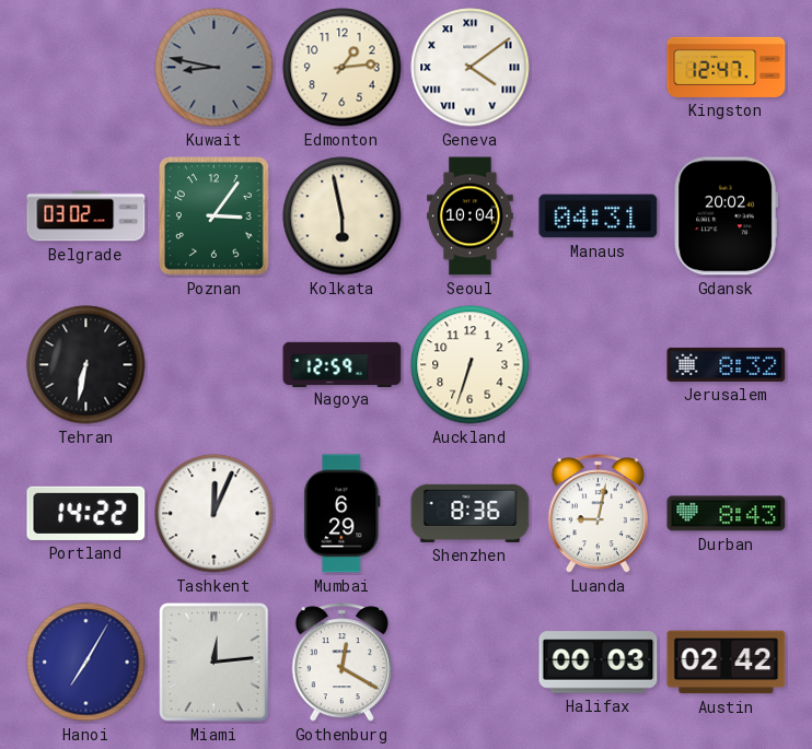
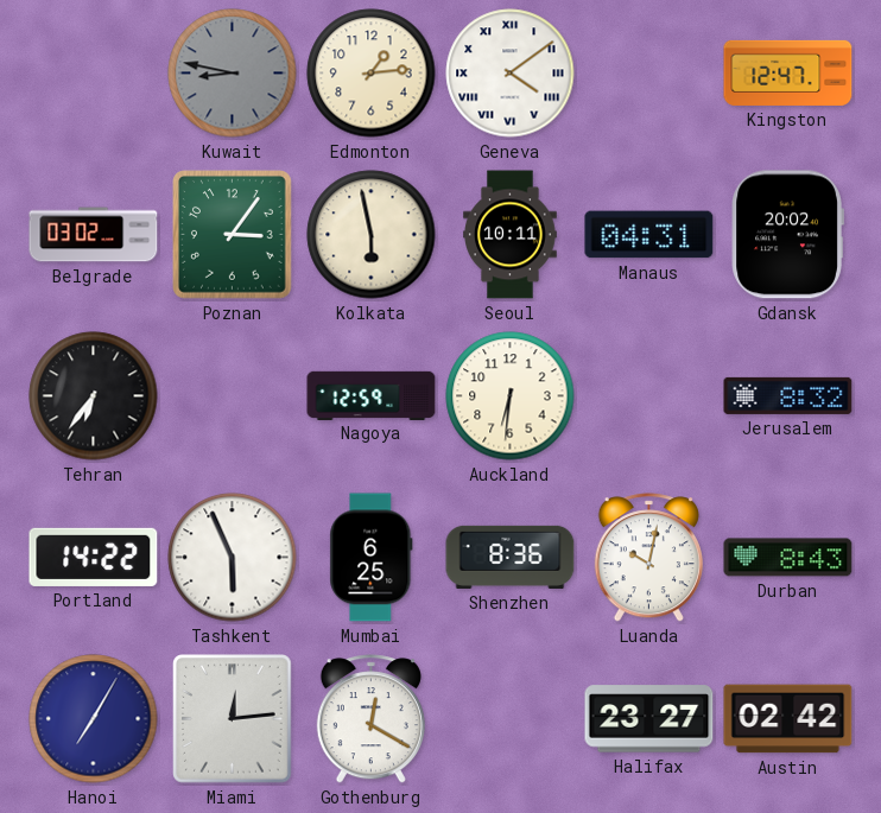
Seoul: 10:04 -> 10:11 (511, 235)
Tehran: 6:32 -> 6:36 (94, 396)
Auckland: 6:33 -> 6:31 (511, 396)
Tashkent: 12:04 -> 5:56 (233, 558)
Mumbai: 6:29 -> 6:25 (372, 558)
Luanda: 9:02 -> 10:02 (648, 558)
Halifax: 00:03 -> 23:27 (649, 719)
